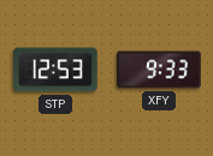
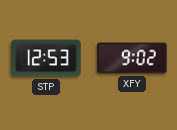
XFY: 9:33 -> 9:02 (132, 58)
